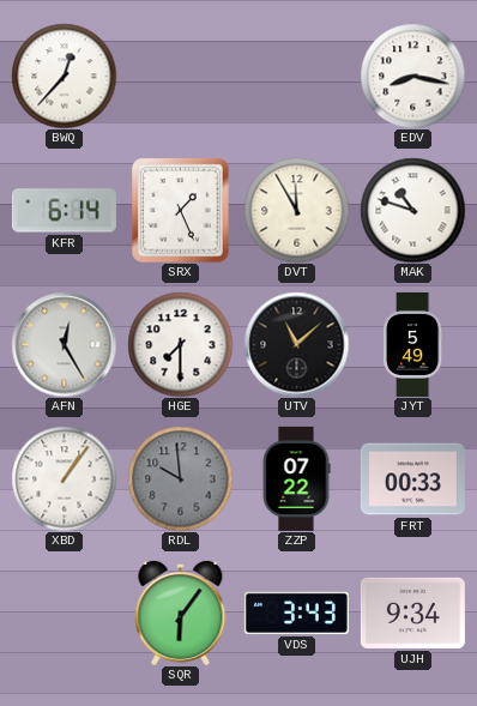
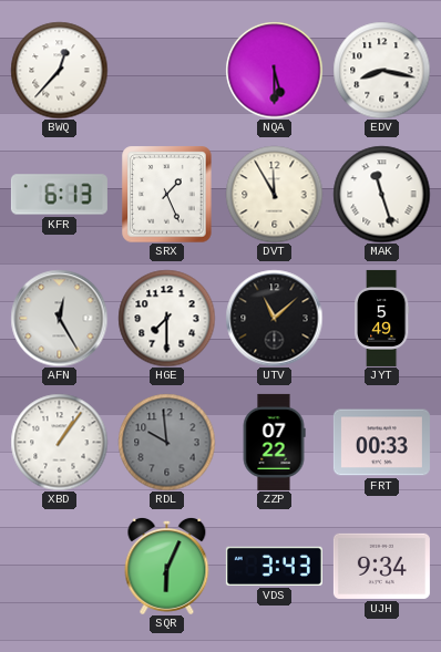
NQA: none -> 5:30 (274, 70)
KFR: 6:14 -> 6:13 (59, 195)
MAK: 10:48 -> 11:27 (381, 194)
SQR: 6:06 -> 6:04 (167, 566)
